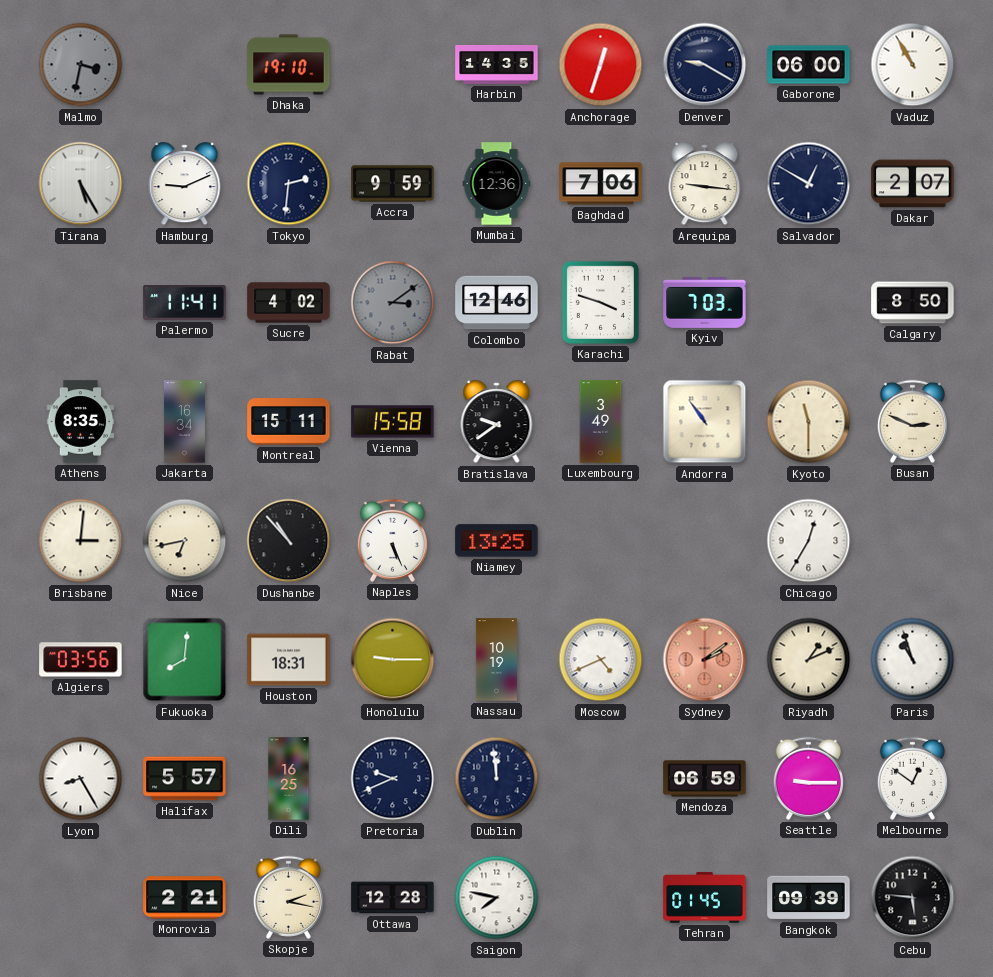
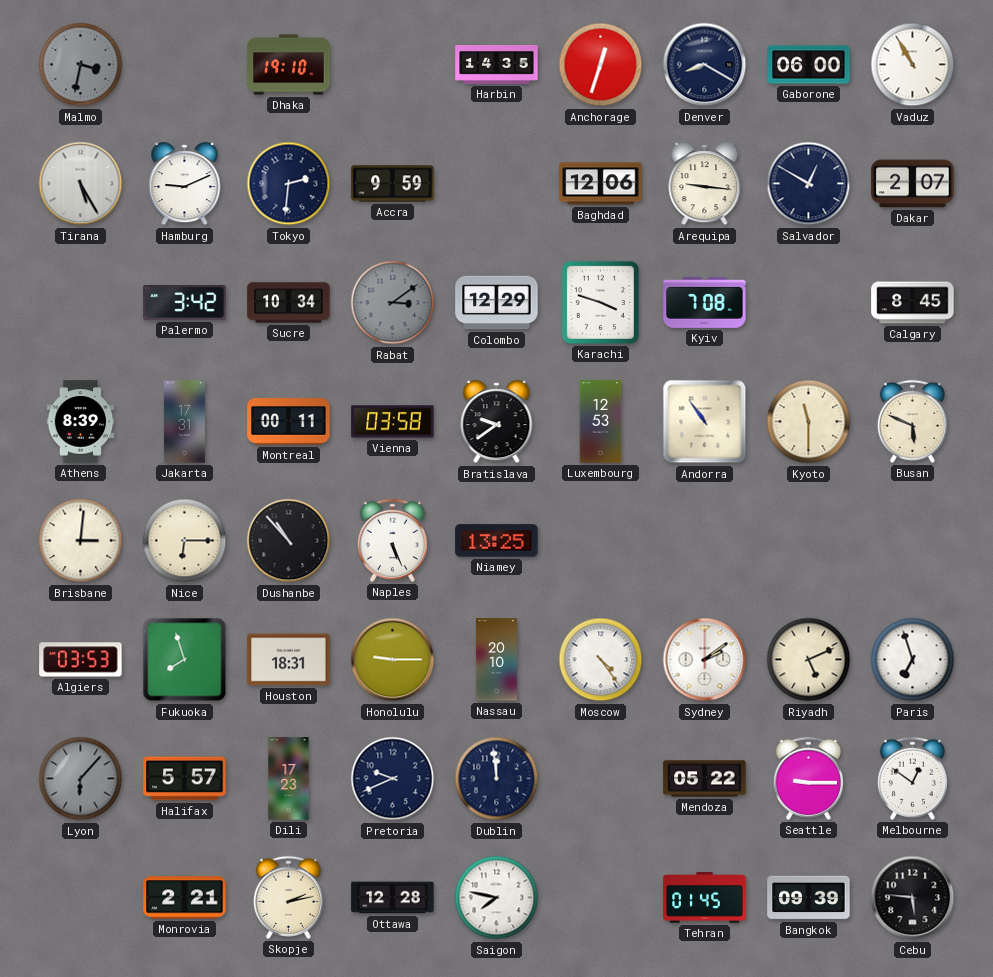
Denver: 9:20 -> 8:20 (705, 65)
Mumbai: 12:36 -> none (497, 184)
Baghdad: 7:06 -> 12:06 (601, 184)
Palermo: 11:41 -> 3:42 (185, 303)
Sucre: 4:02 -> 10:34 (289, 303)
Colombo: 12:46 -> 12:29 (497, 303)
Kyiv: 7:03 -> 7:08 (705, 302)
Calgary: 8:50 -> 8:45 (913, 303)
Athens: 8:35 -> 8:39 (81, 422)
Jakarta: 16:34 -> 17:31 (184, 422)
Montreal: 15:11 -> 00:11 (289, 422)
Vienna: 15:58 -> 03:58 (393, 422)
Luxembourg: 3:49 -> 12:53 (601, 422)
Busan: 2:49 -> 5:49 (912, 421)
Nice: 6:43 -> 6:15 (185, 541)
Chicago: 12:35 -> none (809, 541)
Algiers: 03:56 -> 03:53 (81, 660)
Fukuoka: 8:01 -> 7:57 (185, 660)
Nassau: 10:19 -> 20:10 (496, 660)
Moscow: 4:41 -> 4:24 (601, 660)
Sydney dial: salmon -> white (705, 660)
Riyadh: 1:11 -> 5:11 (809, 660)
Paris: 10:57 -> 6:57 (913, 660)
Lyon: 8:25 -> 6:07 (81, 779)
Lyon dial: white -> grey (81, 779)
Dili: 16:25 -> 17:23 (289, 779)
Mendoza: 06:59 -> 05:22 (705, 779)
Skopje: 2:17 -> 2:13 (288, 897)
